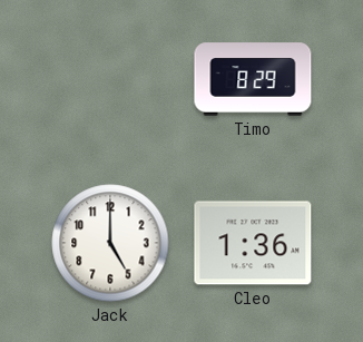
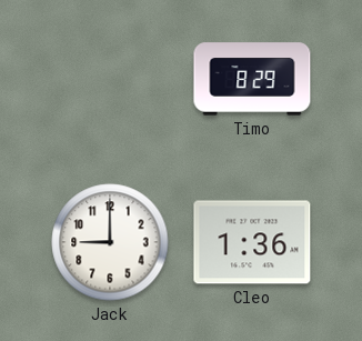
Jack: 5:00 -> 9:00 (110, 242)
